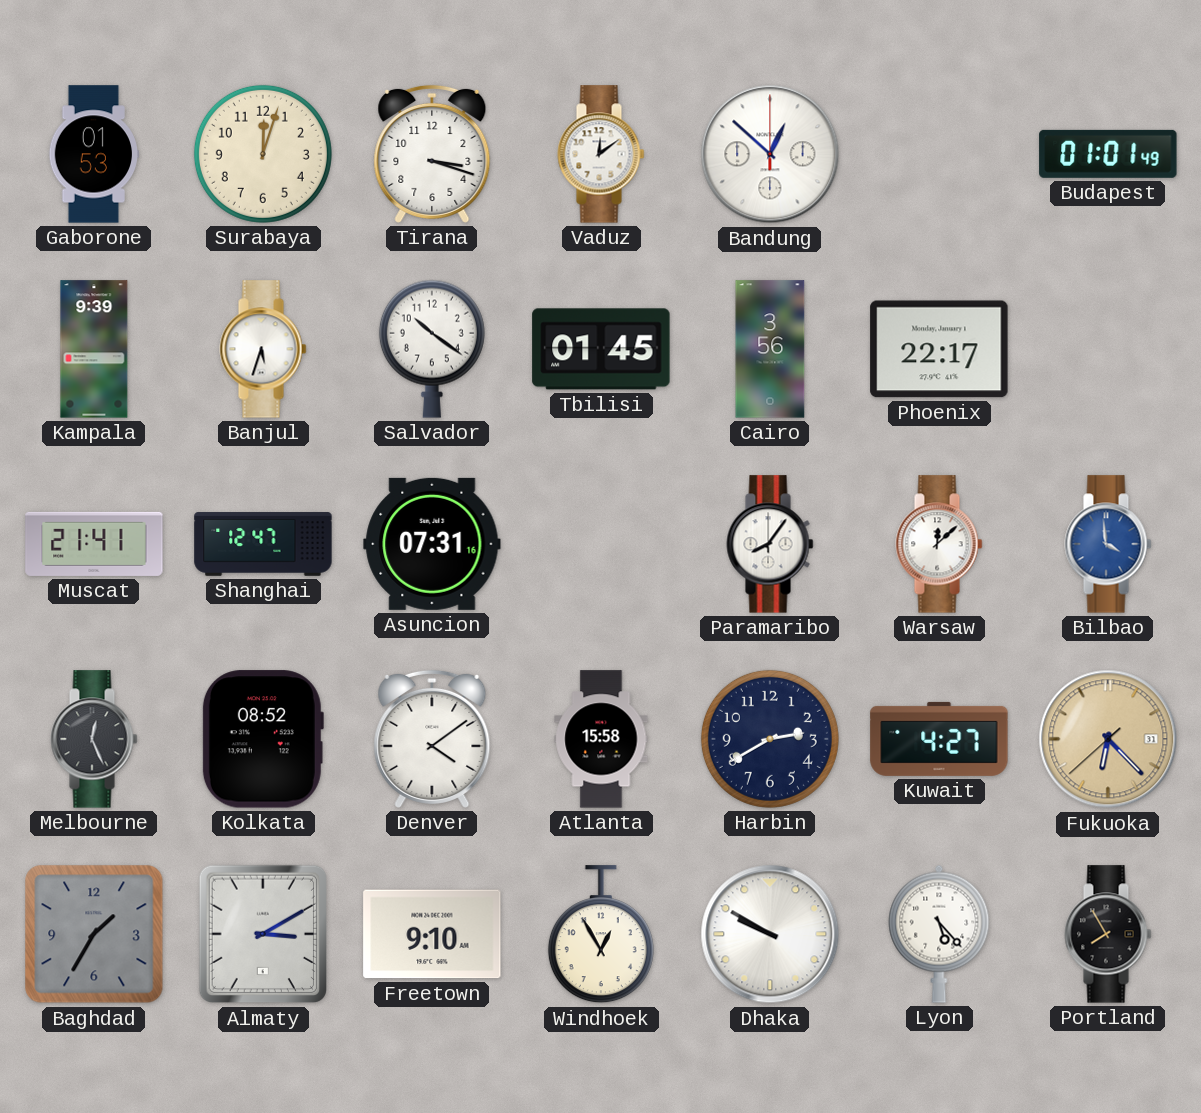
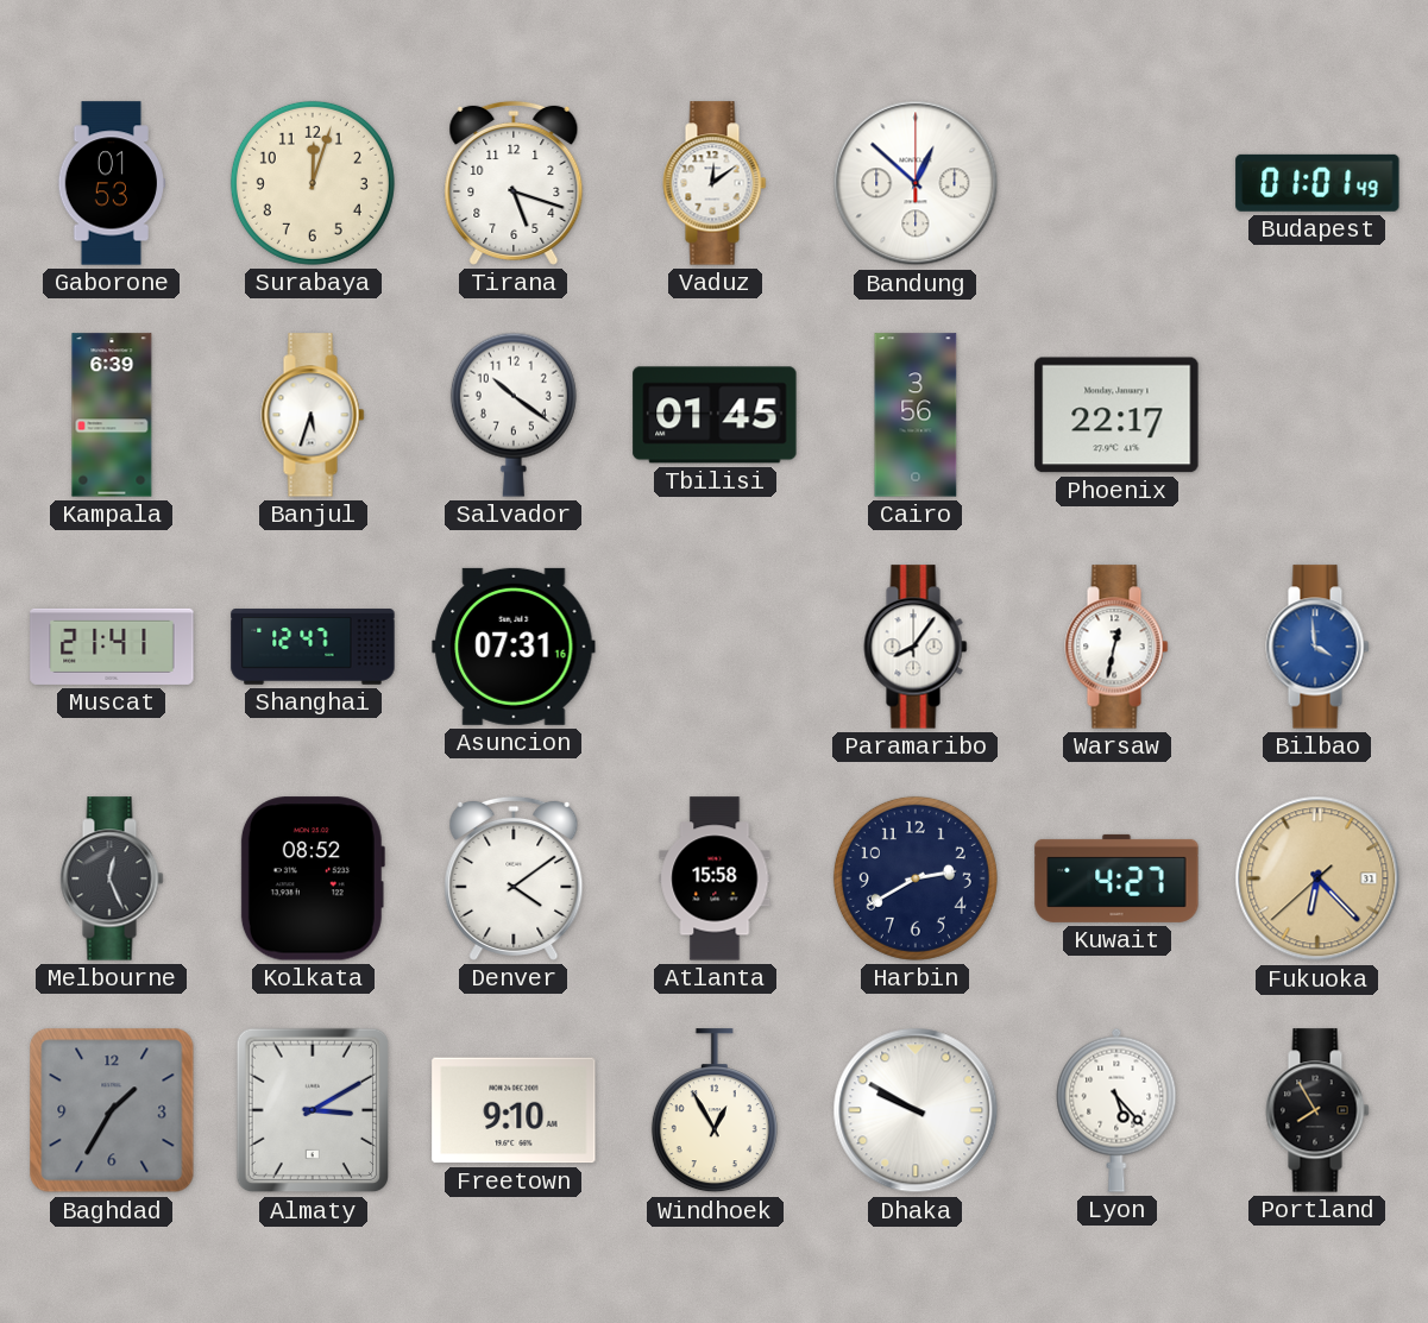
Tirana: 3:18 -> 5:18 (514, 183)
Kampala: 9:39 -> 6:39 (112, 415)
Warsaw: 12:08 -> 12:32 (1116, 647)
